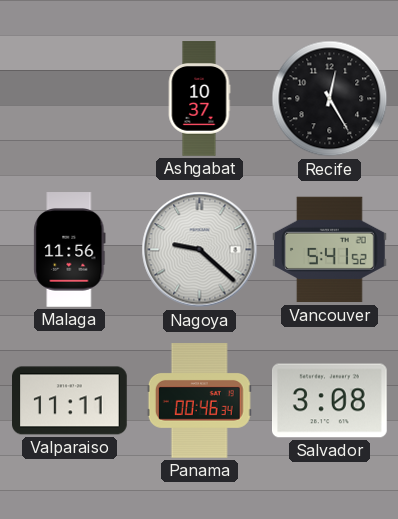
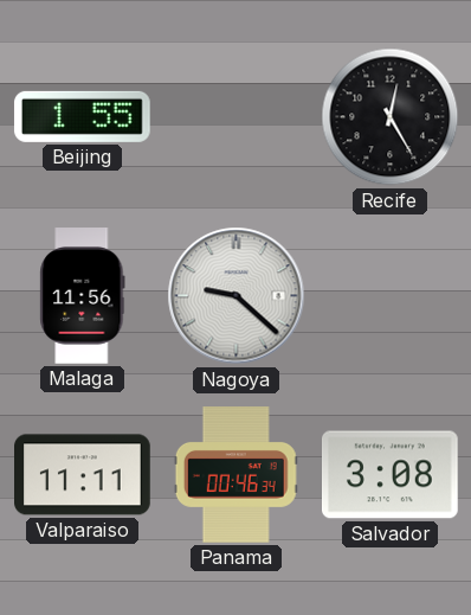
Beijing: none -> 1:55 (83, 116)
Ashgabat: 10:37 -> none (199, 99)
Vancouver: 5:41 -> none (330, 250)
